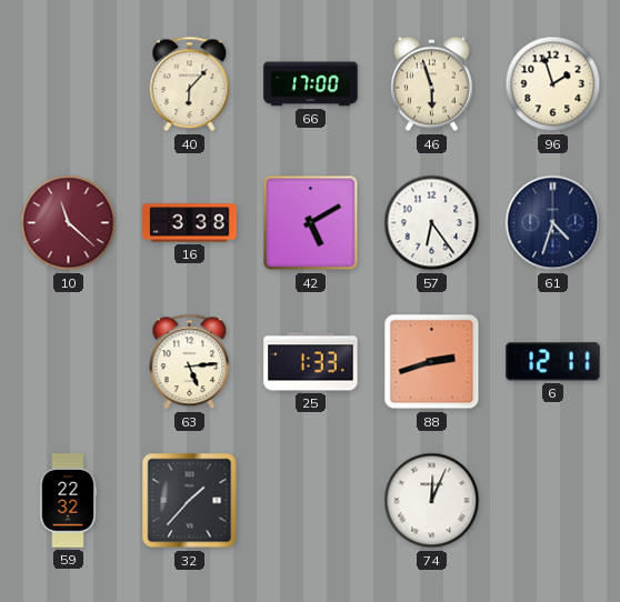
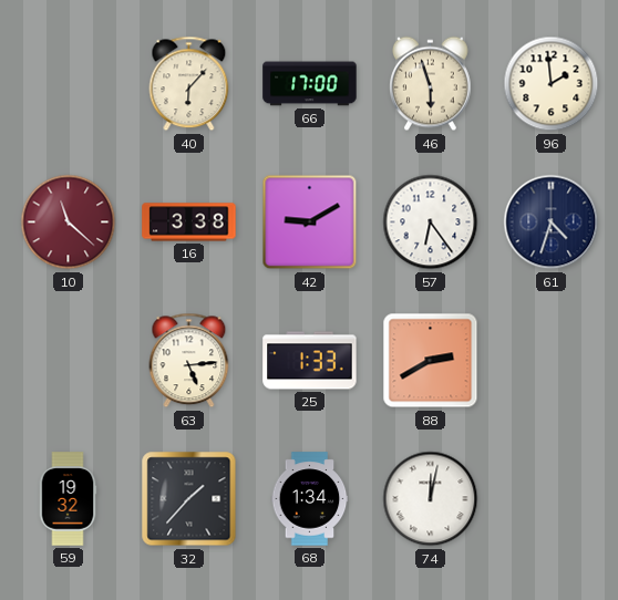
96: 1:57 -> 1:59 (552, 84)
42: 5:10 -> 9:10 (310, 223)
88: 2:42 -> 2:40 (431, 361)
6: 12:11 -> none (553, 362)
59: 22:32 -> 19:32 (68, 499)
68: none -> 1:34 (310, 499)
74: 12:04 -> 12:02 (431, 499)
